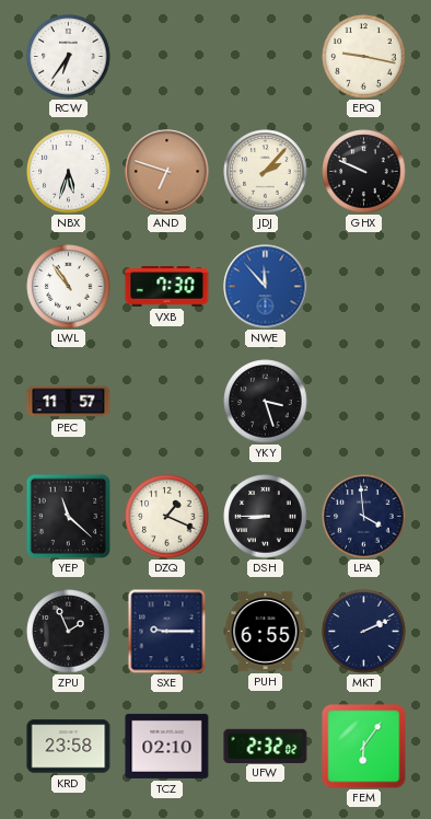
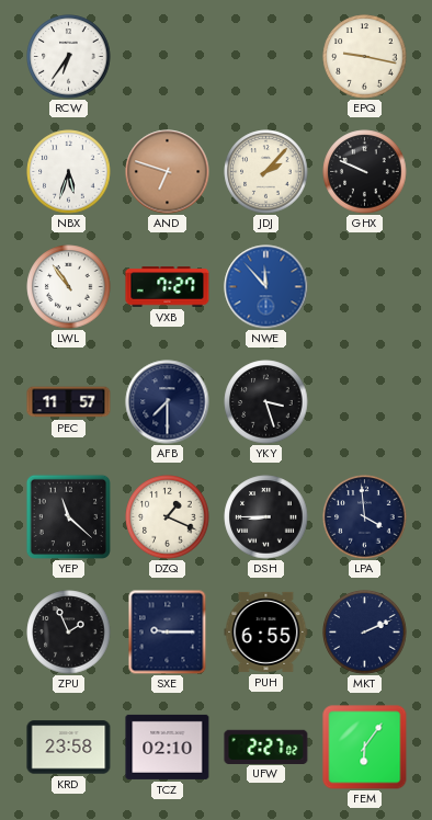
VXB: 7:30 -> 7:27 (168, 287)
AFB: none -> 7:30 (168, 402)
UFW: 2:32 -> 2:27 (266, 747)
